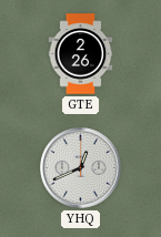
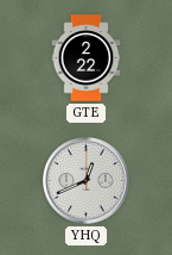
GTE: 2:26 -> 2:22 (87, 58)
